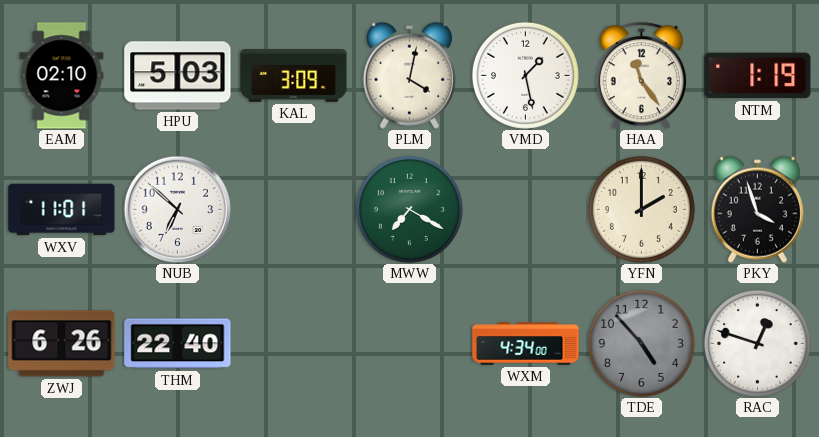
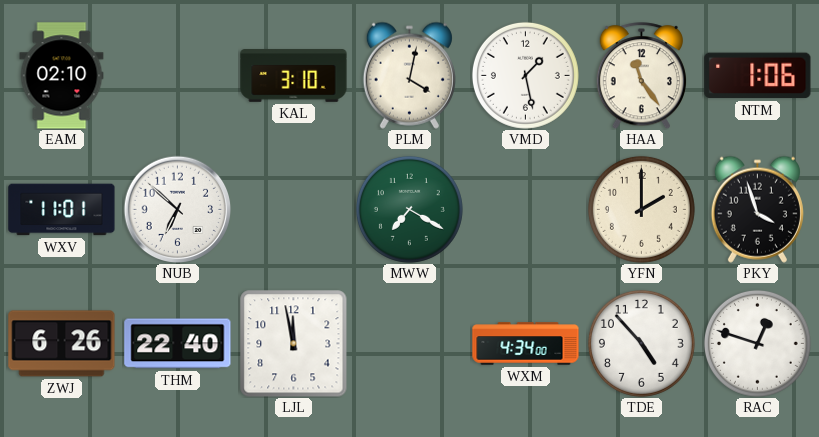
HPU: 5:03 -> none (178, 76)
KAL: 3:09 -> 3:10 (294, 76)
NTM: 1:19 -> 1:06 (758, 76)
LJL: none -> 11:58 (294, 344)
TDE dial: grey -> white (641, 343)
